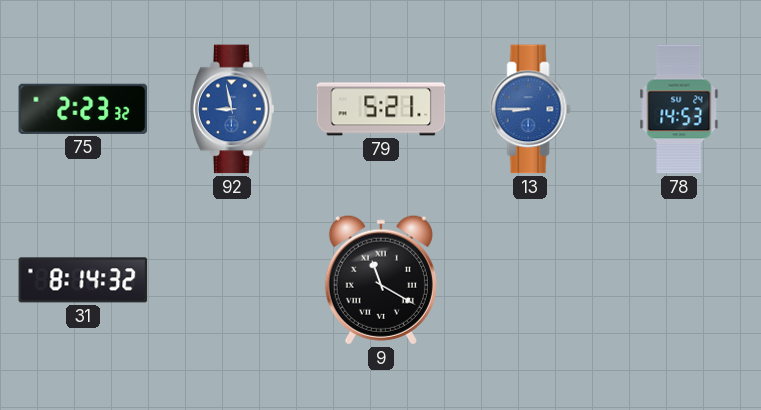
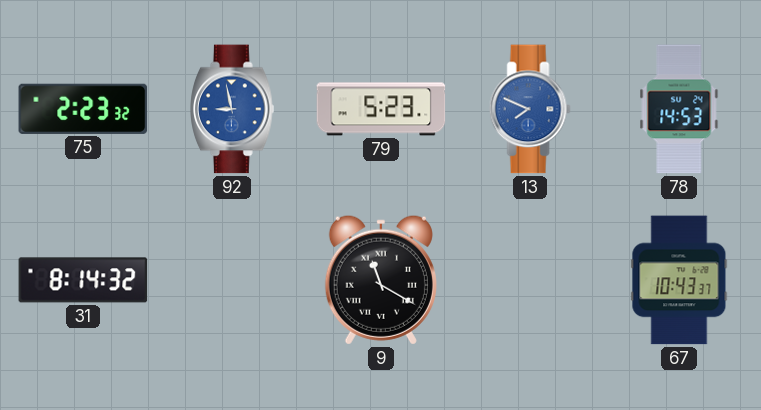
79: 5:21 -> 5:23 (381, 109)
13: 8:45 -> 7:49 (530, 109)
67: none -> 10:43 (679, 280)
